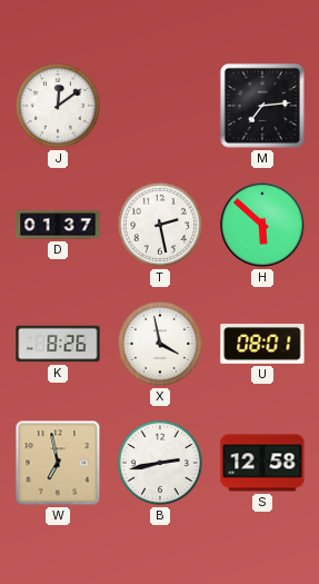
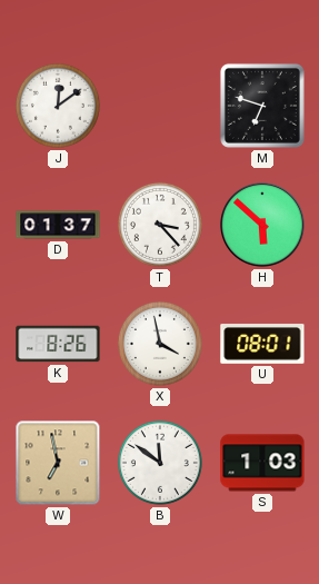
M: 7:14 -> 6:48 (262, 106)
T: 2:28 -> 3:23 (160, 225)
B: 2:43 -> 11:51 (160, 463)
S: 12:58 -> 1:03 (262, 463)
